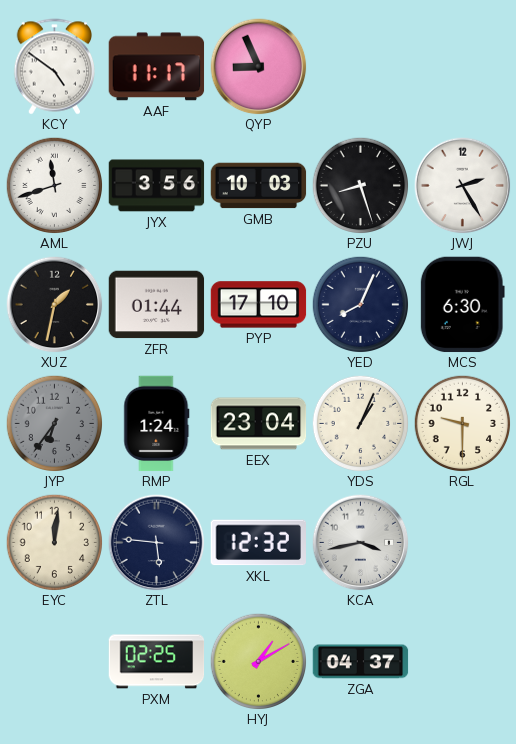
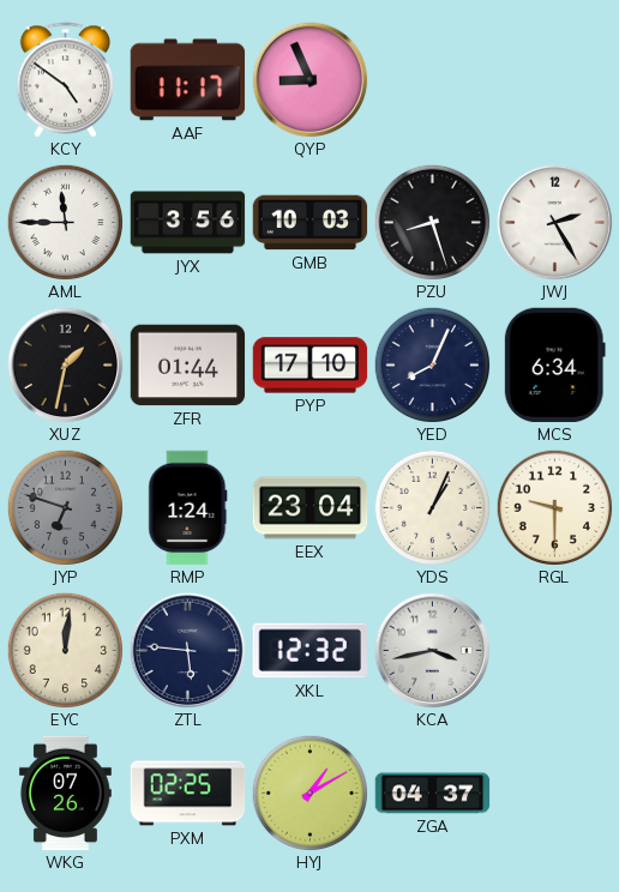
AML: 11:42 -> 11:45 (65, 222)
MCS: 6:30 -> 6:34 (554, 366)
JYP: 6:36 -> 6:48 (65, 507)
WKG: none -> 07:26 (65, 794)
